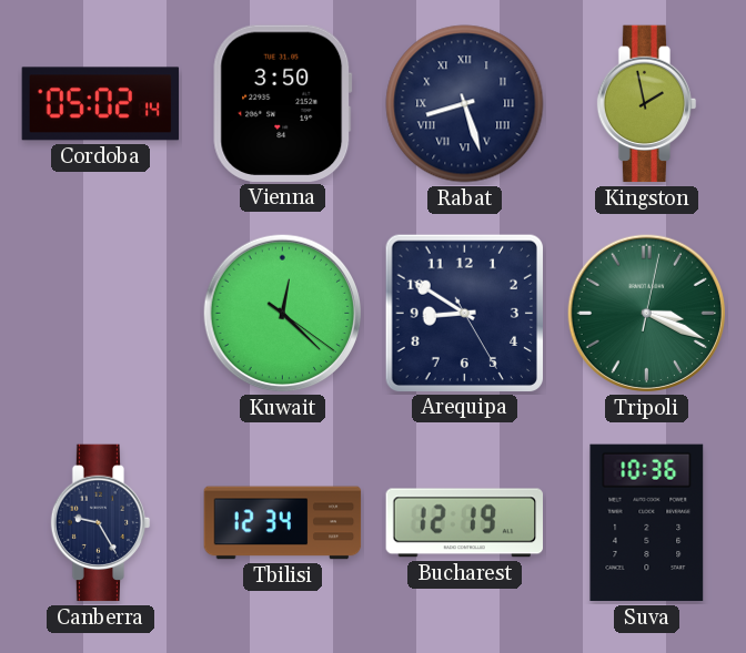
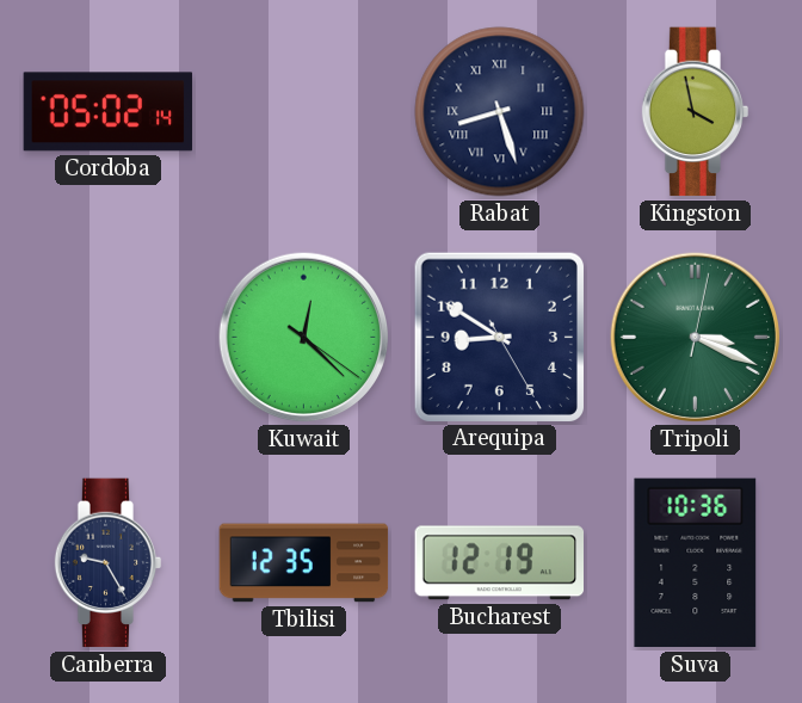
Vienna: 3:50 -> none (283, 103)
Kingston: 1:58 -> 3:58 (696, 112)
Tbilisi: 12:34 -> 12:35 (304, 563)
